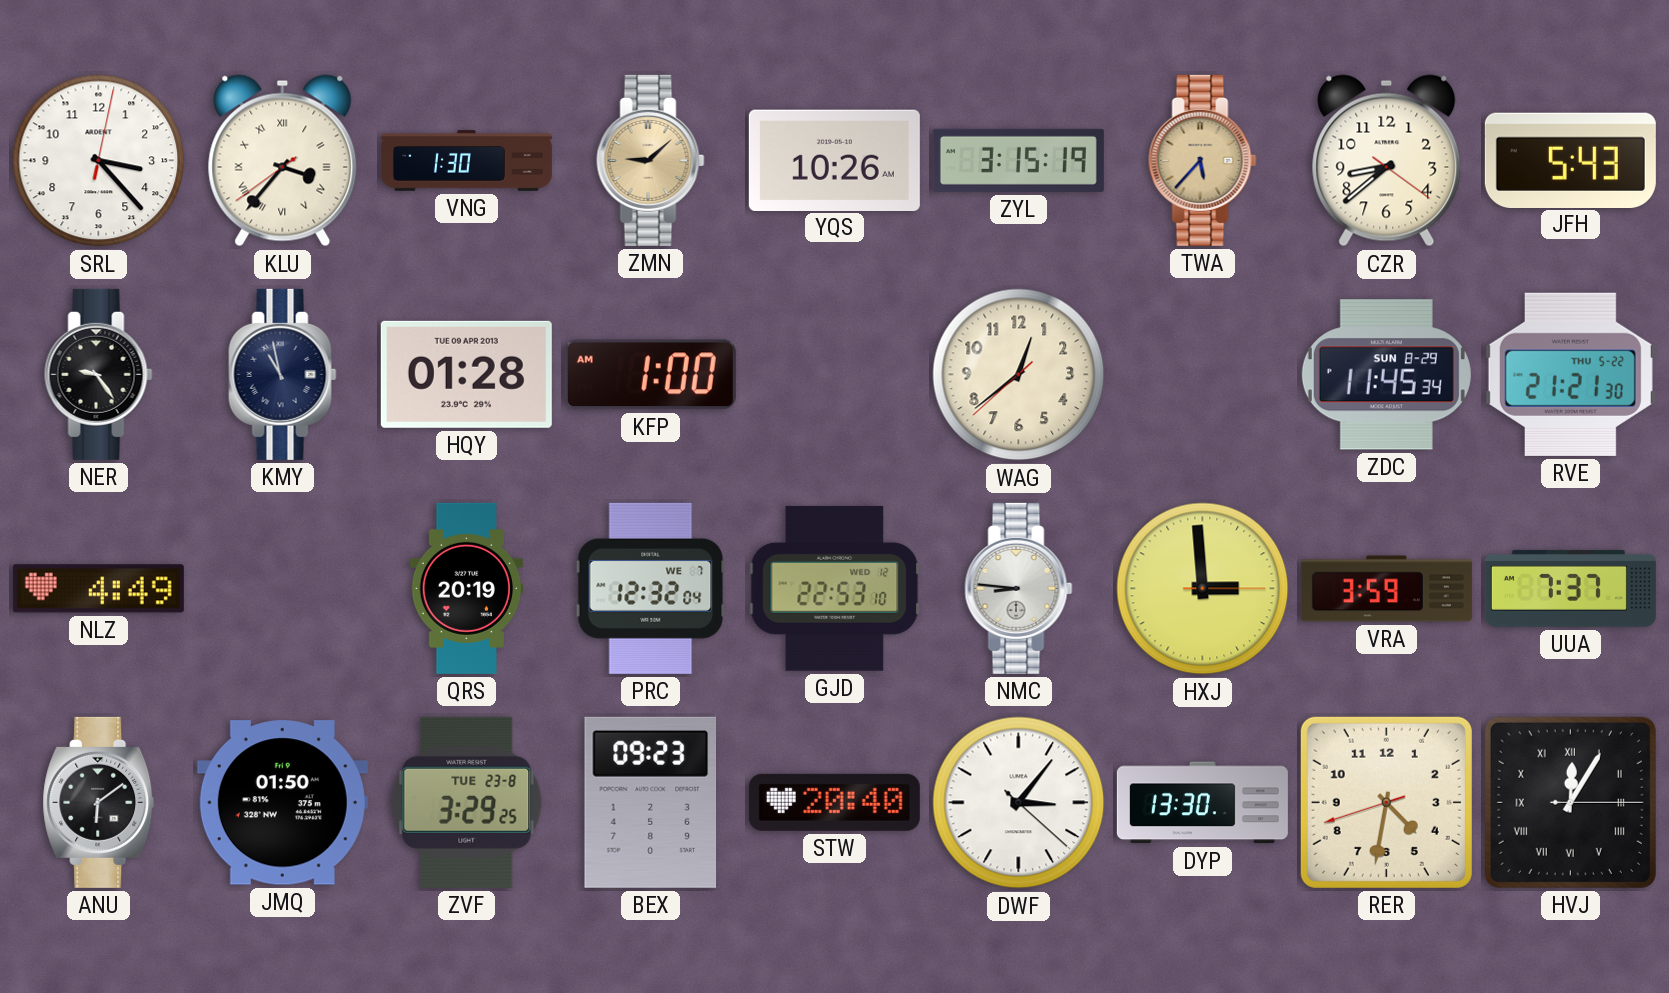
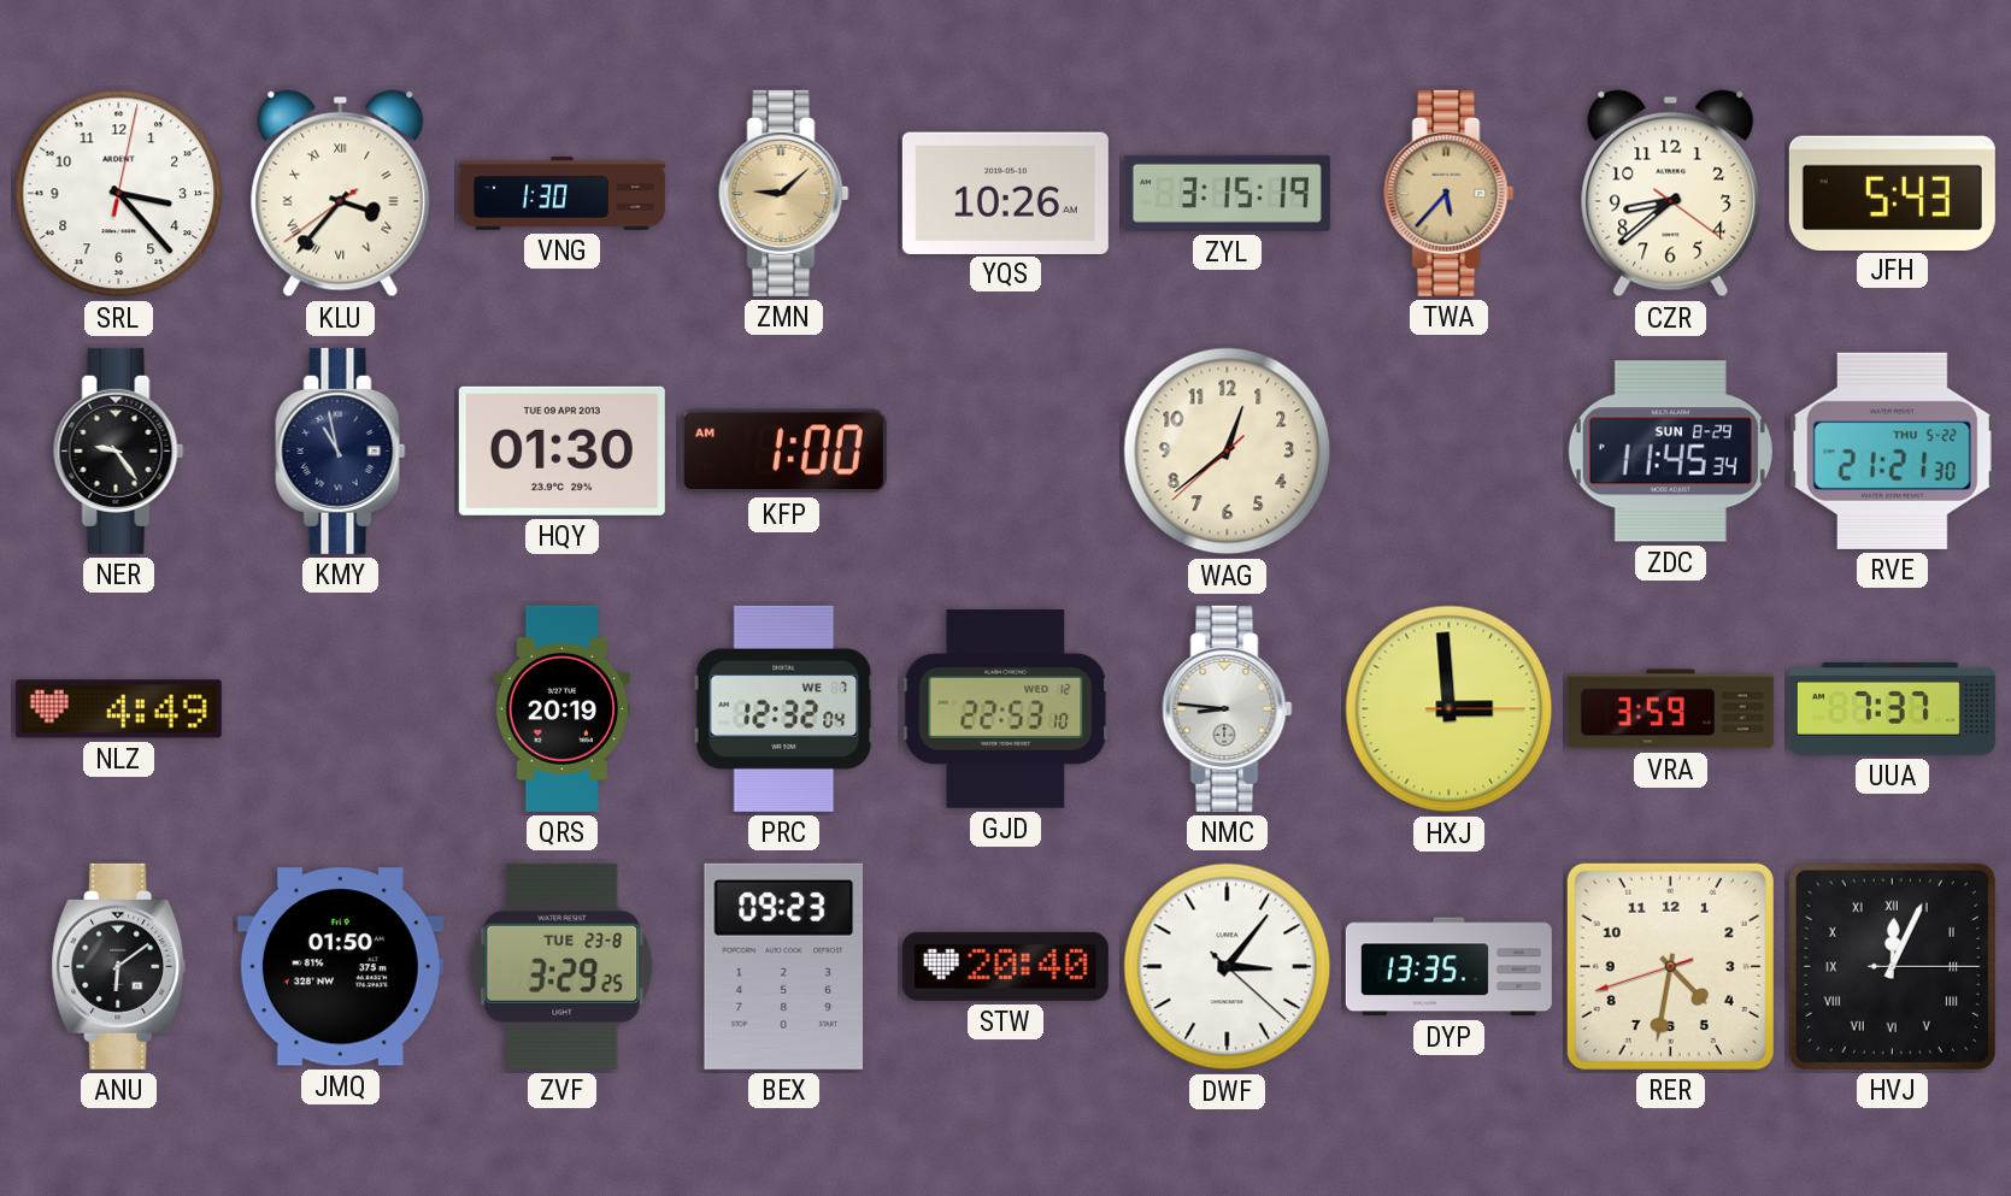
HQY: 01:28 -> 01:30 (561, 450)
DYP: 13:30 -> 13:35 (1448, 967)
HVJ: 12:05 -> 12:04 (1892, 966)
